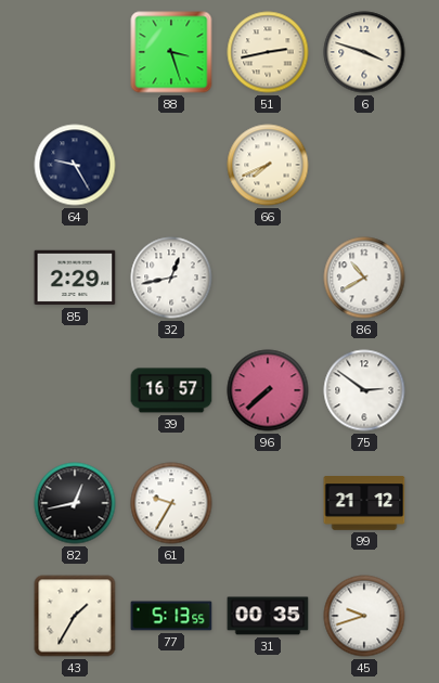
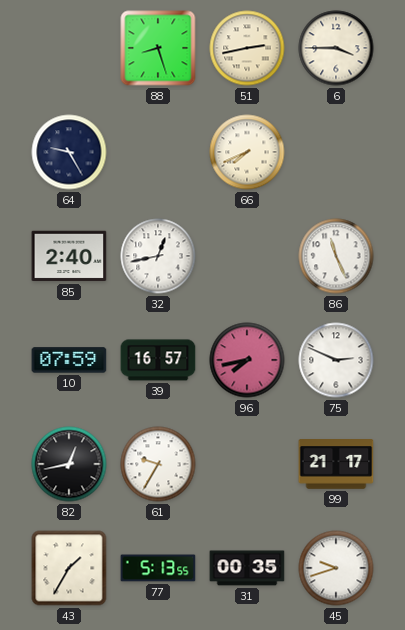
88: 3:27 -> 8:27 (158, 48)
6: 3:48 -> 3:45 (336, 48)
85: 2:29 -> 2:40 (69, 256)
86: 10:40 -> 11:26 (336, 256)
10: none -> 07:59 (69, 360)
96: 7:38 -> 7:43 (247, 360)
75: 2:51 -> 2:49 (336, 360)
99: 21:12 -> 21:17 (336, 464)
